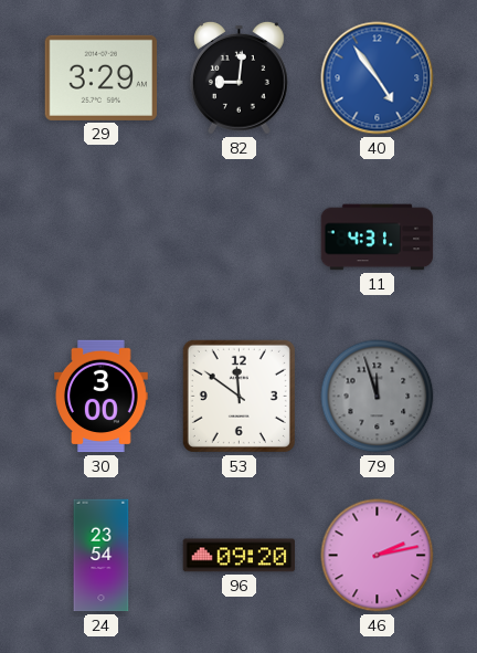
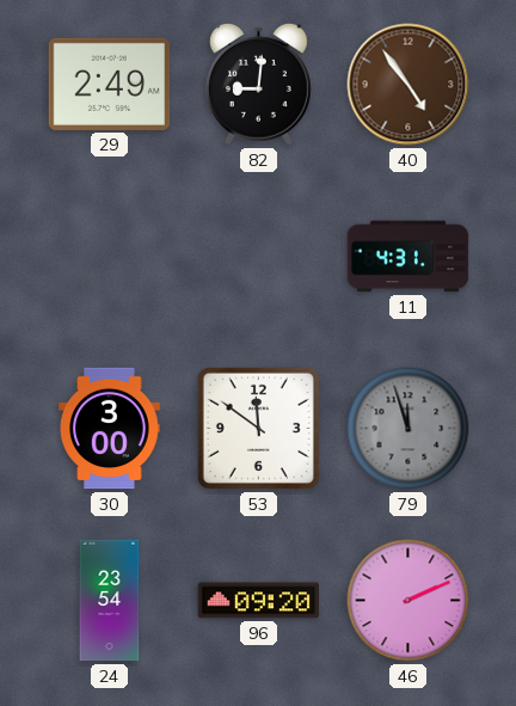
29: 3:29 -> 2:49 (110, 84)
40 dial: blue -> brown (408, 85)
46: 2:13 -> 2:11 (408, 601)
